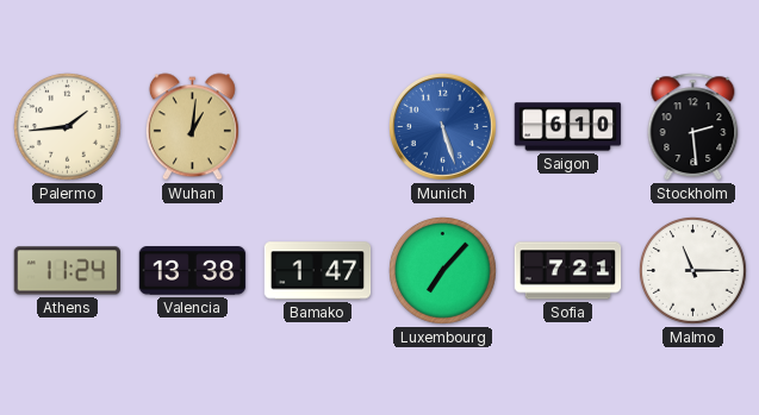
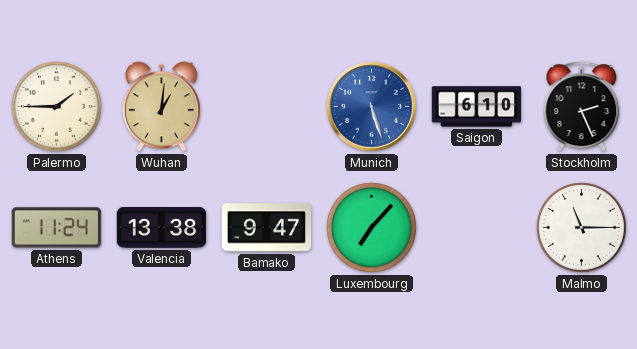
Palermo: 1:44 -> 1:45 (57, 107)
Stockholm: 2:29 -> 2:26 (582, 107)
Bamako: 1:47 -> 9:47 (267, 228)
Sofia: 7:21 -> none (568, 271)
